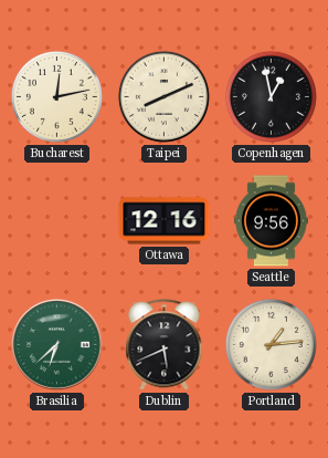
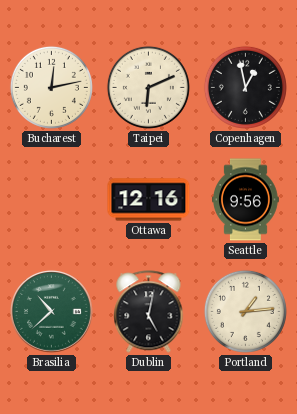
Taipei: 8:11 -> 6:11 (148, 87)
Brasilia: 6:38 -> 10:38 (51, 311)
Dublin: 5:41 -> 5:02 (149, 312)
